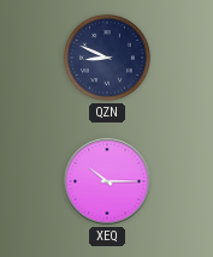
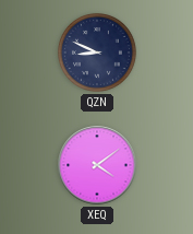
XEQ: 10:15 -> 4:09 (97, 165)
